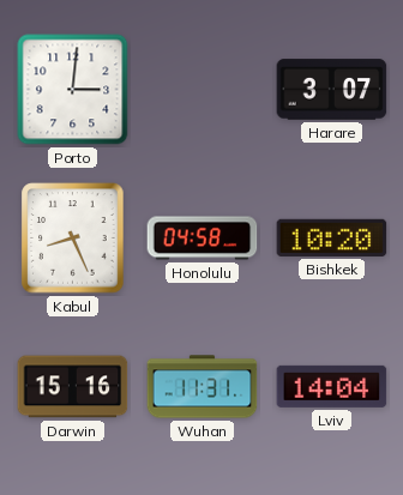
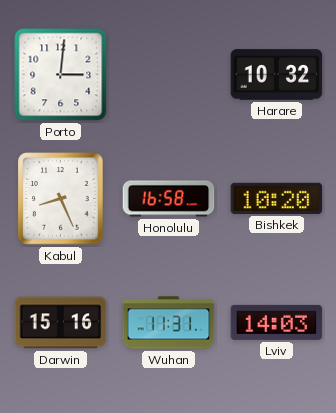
Harare: 3:07 -> 10:32 (277, 75)
Honolulu: 04:58 -> 16:58 (169, 199)
Lviv: 14:04 -> 14:03 (277, 322)
